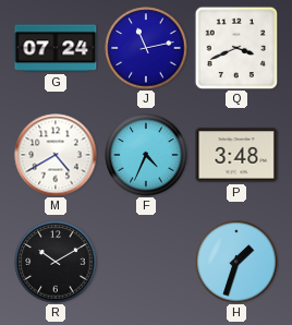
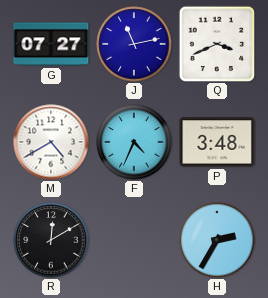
G: 07:24 -> 07:27 (51, 44)
R: 10:10 -> 12:10 (51, 240)
H: 1:33 -> 2:35 (217, 240)
